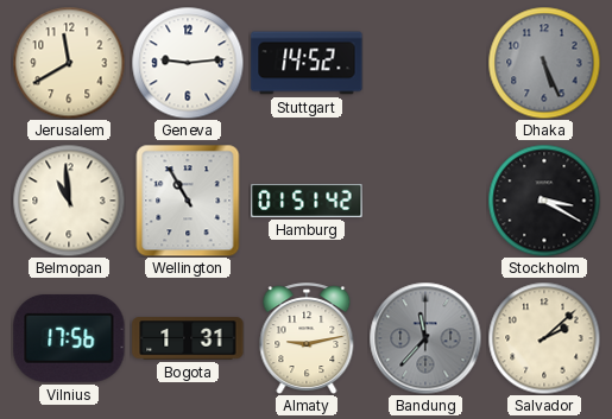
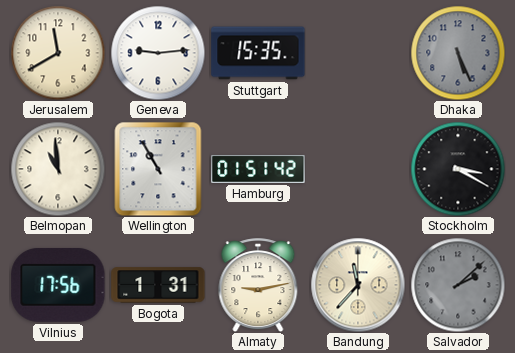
Stuttgart: 14:52 -> 15:35 (258, 53)
Bandung dial: grey -> cream (358, 285)
Salvador dial: cream -> grey (458, 285)
